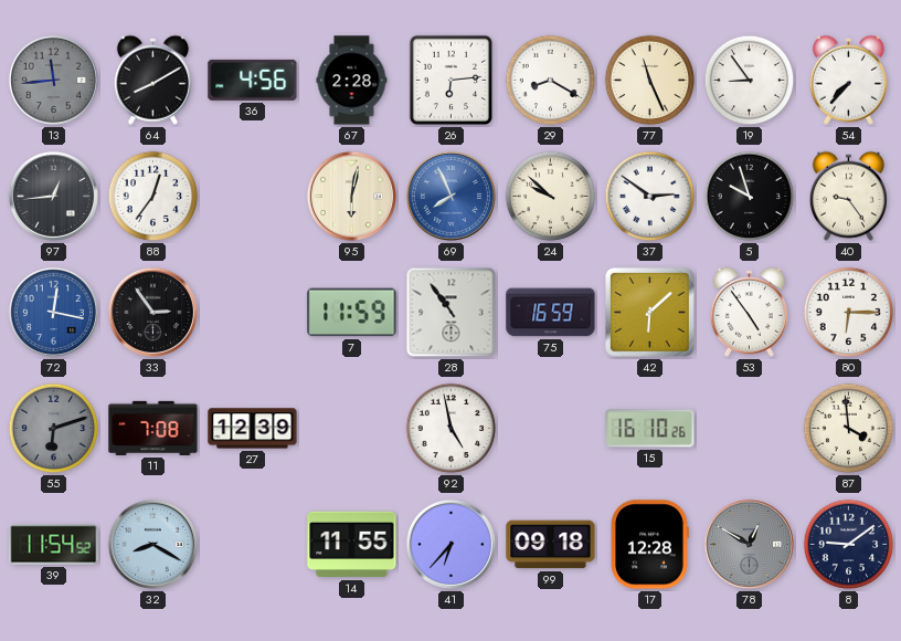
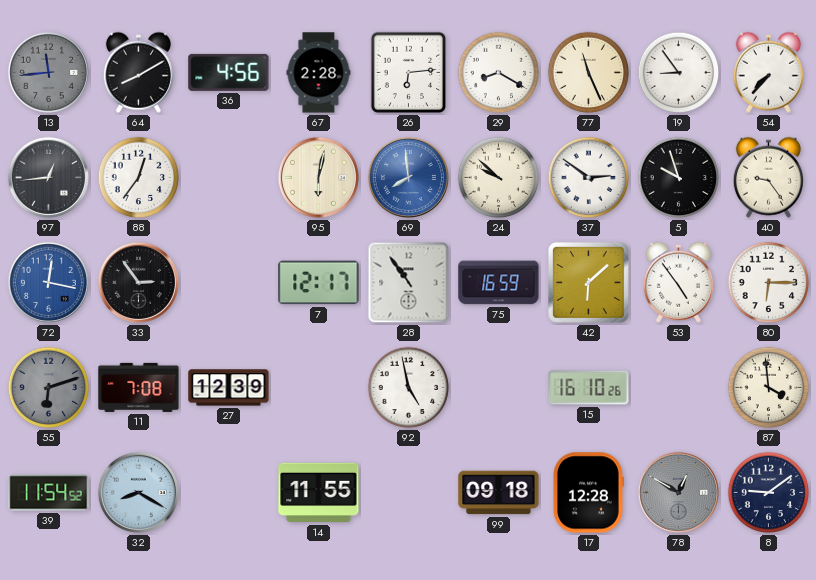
69: 7:56 -> 7:59 (408, 177)
7: 11:59 -> 12:17 (319, 283)
41: 6:37 -> none (451, 544)
